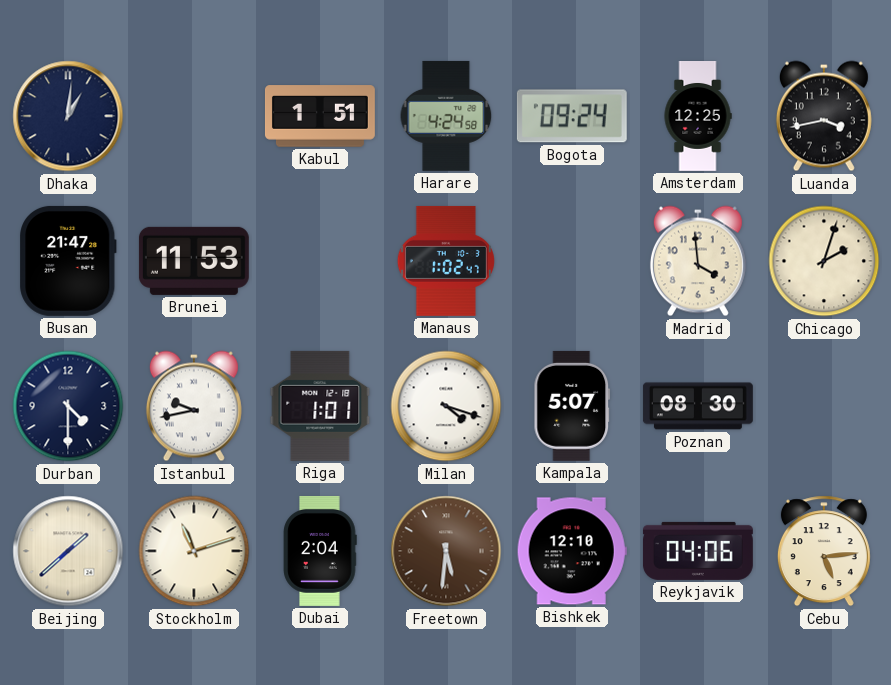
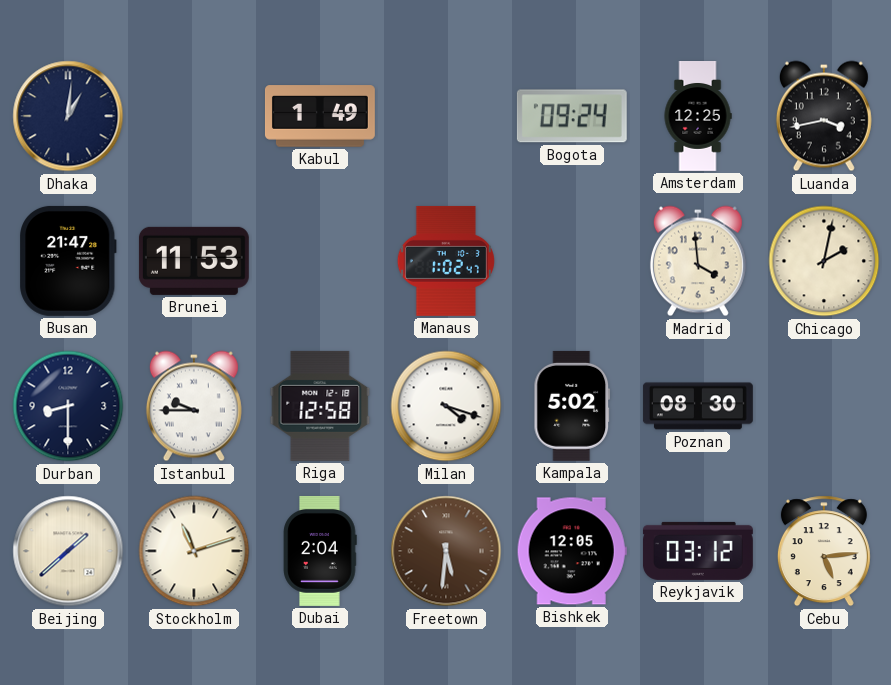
Kabul: 1:51 -> 1:49 (320, 116)
Harare: 4:24 -> none (446, 116)
Chicago: 2:03 -> 2:02 (824, 261)
Durban: 4:30 -> 8:30 (68, 406)
Istanbul: 9:43 -> 9:45 (194, 406)
Riga: 1:01 -> 12:58 (320, 406)
Kampala: 5:07 -> 5:02 (572, 406)
Bishkek: 12:10 -> 12:05 (572, 551)
Reykjavik: 04:06 -> 03:12 (698, 551)
